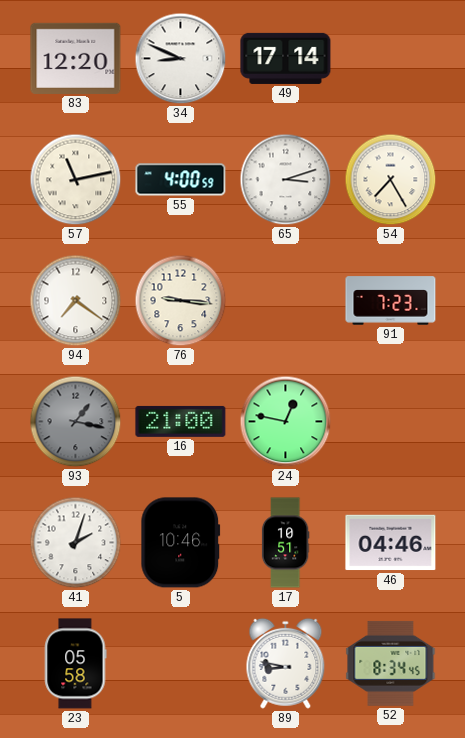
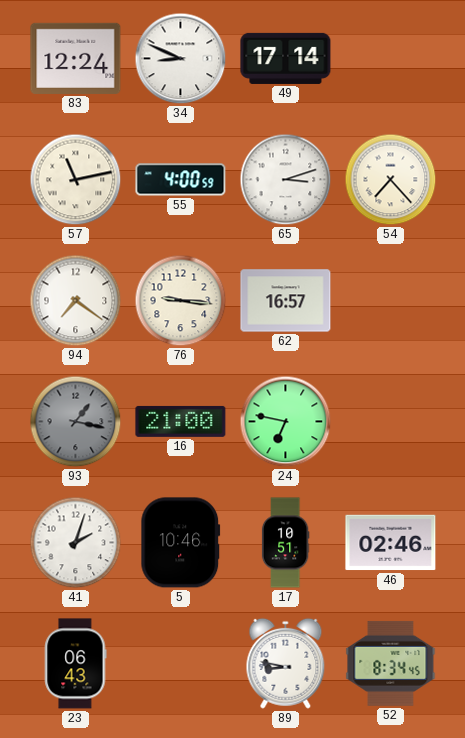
83: 12:20 -> 12:24 (76, 58)
54: 7:25 -> 7:23 (391, 180)
62: none -> 16:57 (286, 301)
91: 7:23 -> none (391, 301)
24: 12:47 -> 6:47 (286, 422)
46: 04:46 -> 02:46 (391, 543)
23: 05:58 -> 06:43 (75, 664)
